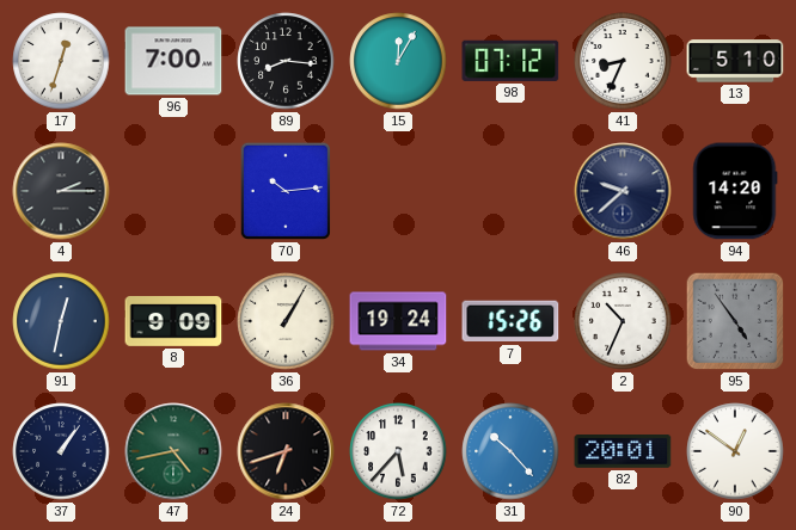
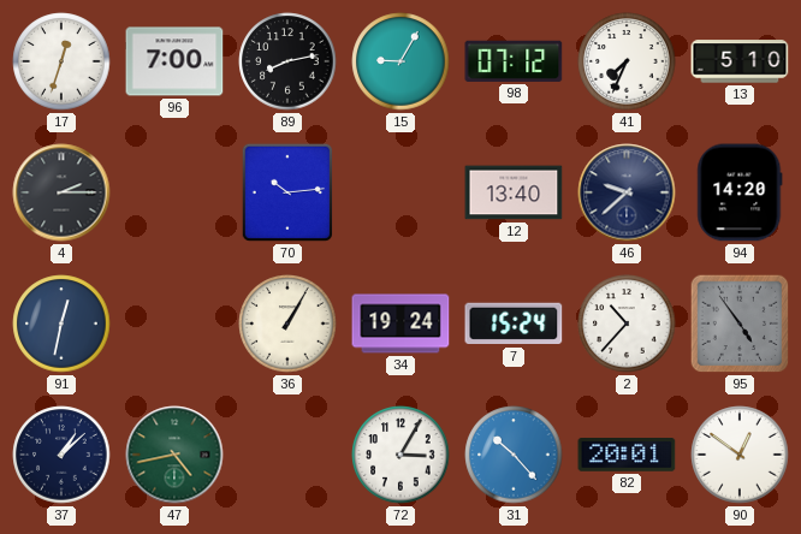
89: 8:16 -> 8:13 (287, 61)
15: 12:05 -> 9:05 (400, 61)
41: 8:34 -> 7:34 (627, 61)
12: none -> 13:40 (514, 192)
8: 9:09 -> none (173, 322)
7: 15:26 -> 15:24 (514, 324)
2: 10:34 -> 10:37 (627, 324)
37: 1:06 -> 1:08 (61, 455)
24: 6:42 -> none (286, 451)
72: 5:37 -> 3:05 (400, 455)
